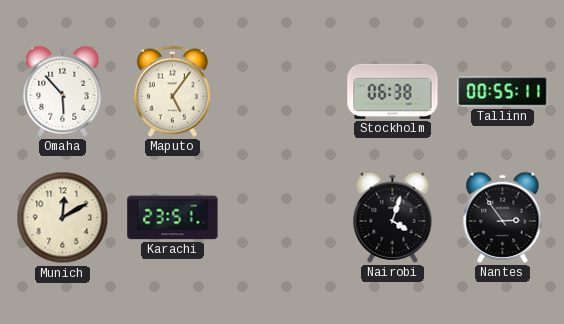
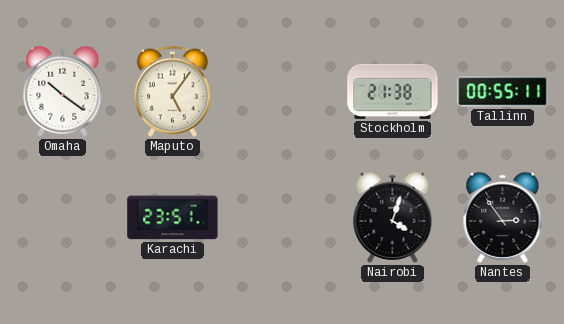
Omaha: 5:53 -> 10:21 (63, 91)
Stockholm: 06:38 -> 21:38 (393, 91)
Munich: 12:10 -> none (63, 218)
